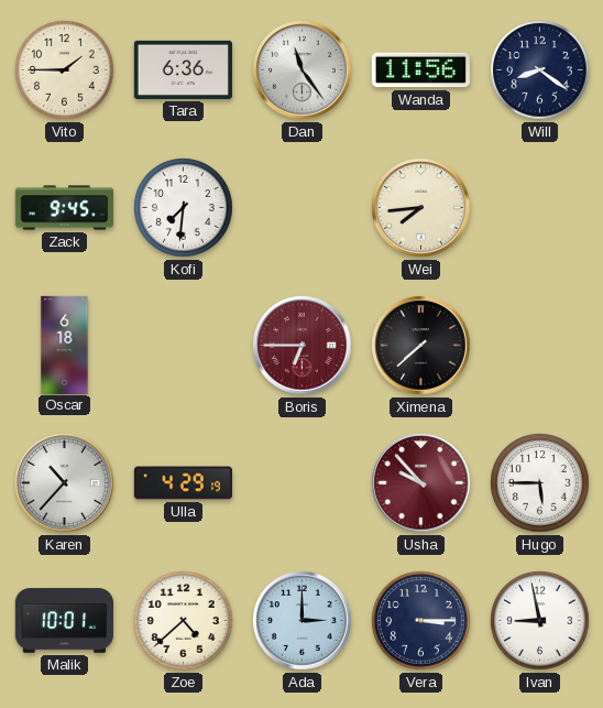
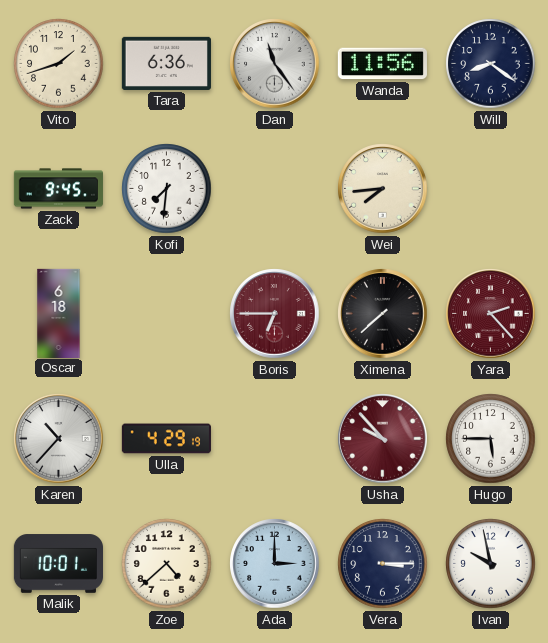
Vito: 1:45 -> 1:42 (59, 64)
Yara: none -> 2:23 (491, 314)
Ivan: 8:58 -> 9:58 (491, 564)
